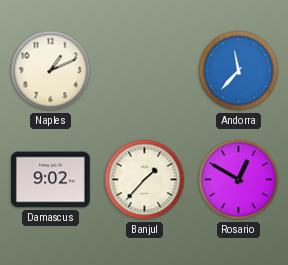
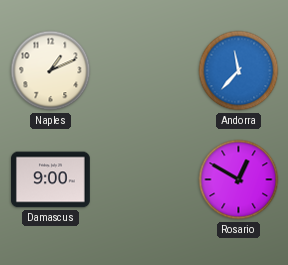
Damascus: 9:02 -> 9:00 (51, 180)
Banjul: 1:37 -> none (145, 180)
